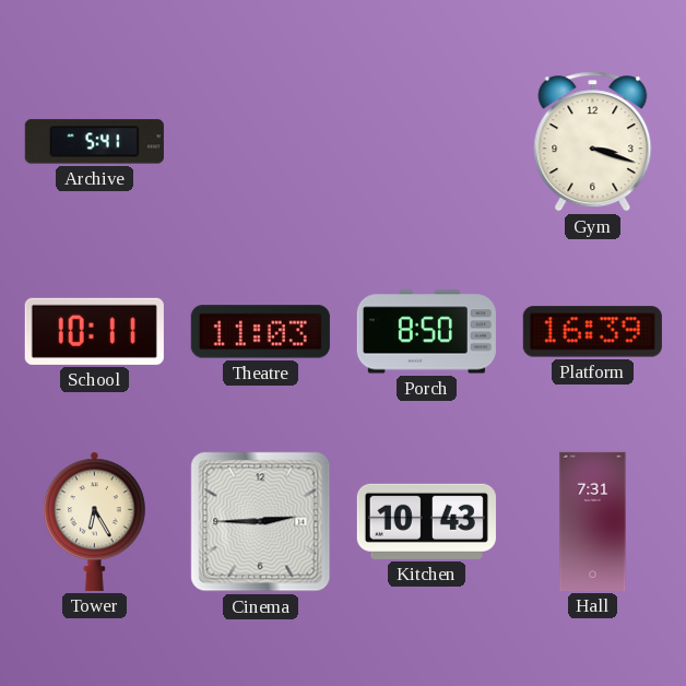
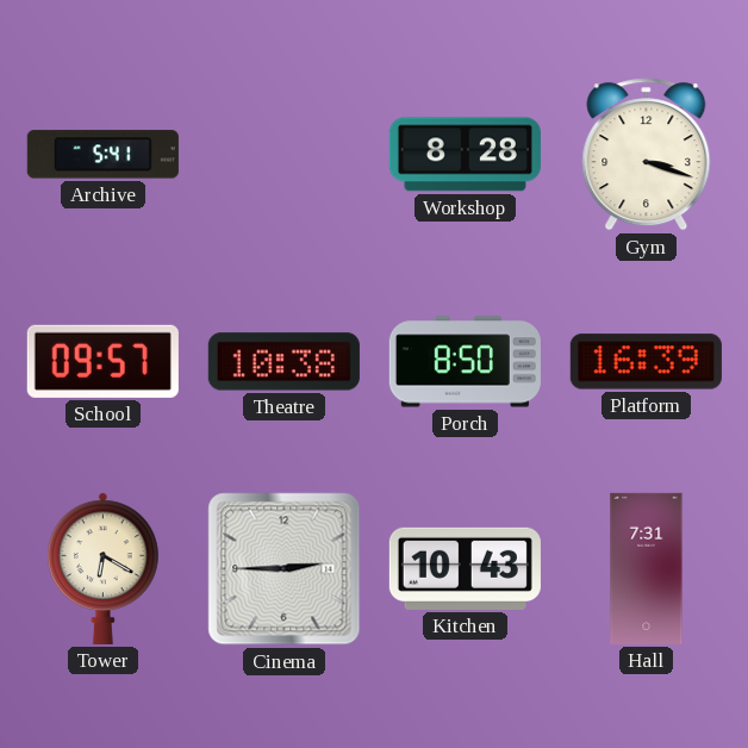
Workshop: none -> 8:28 (465, 155)
School: 10:11 -> 09:57 (102, 361)
Theatre: 11:03 -> 10:38 (283, 362)
Tower: 6:25 -> 6:20 (104, 568)
